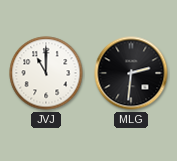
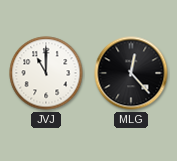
MLG: 2:31 -> 12:23 (131, 73)
